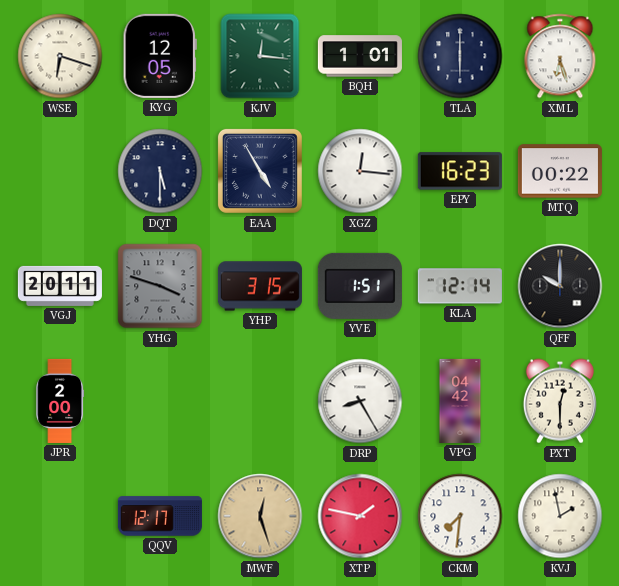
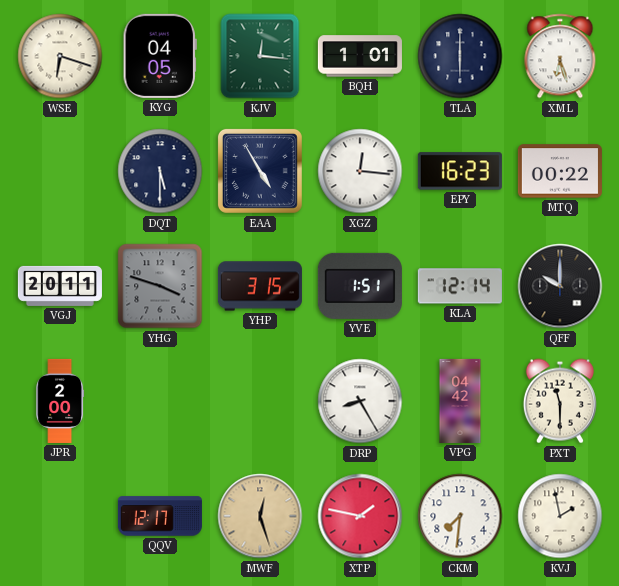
KYG: 12:05 -> 04:05 (160, 56)
PXT: 12:30 -> 11:30 (560, 401)
